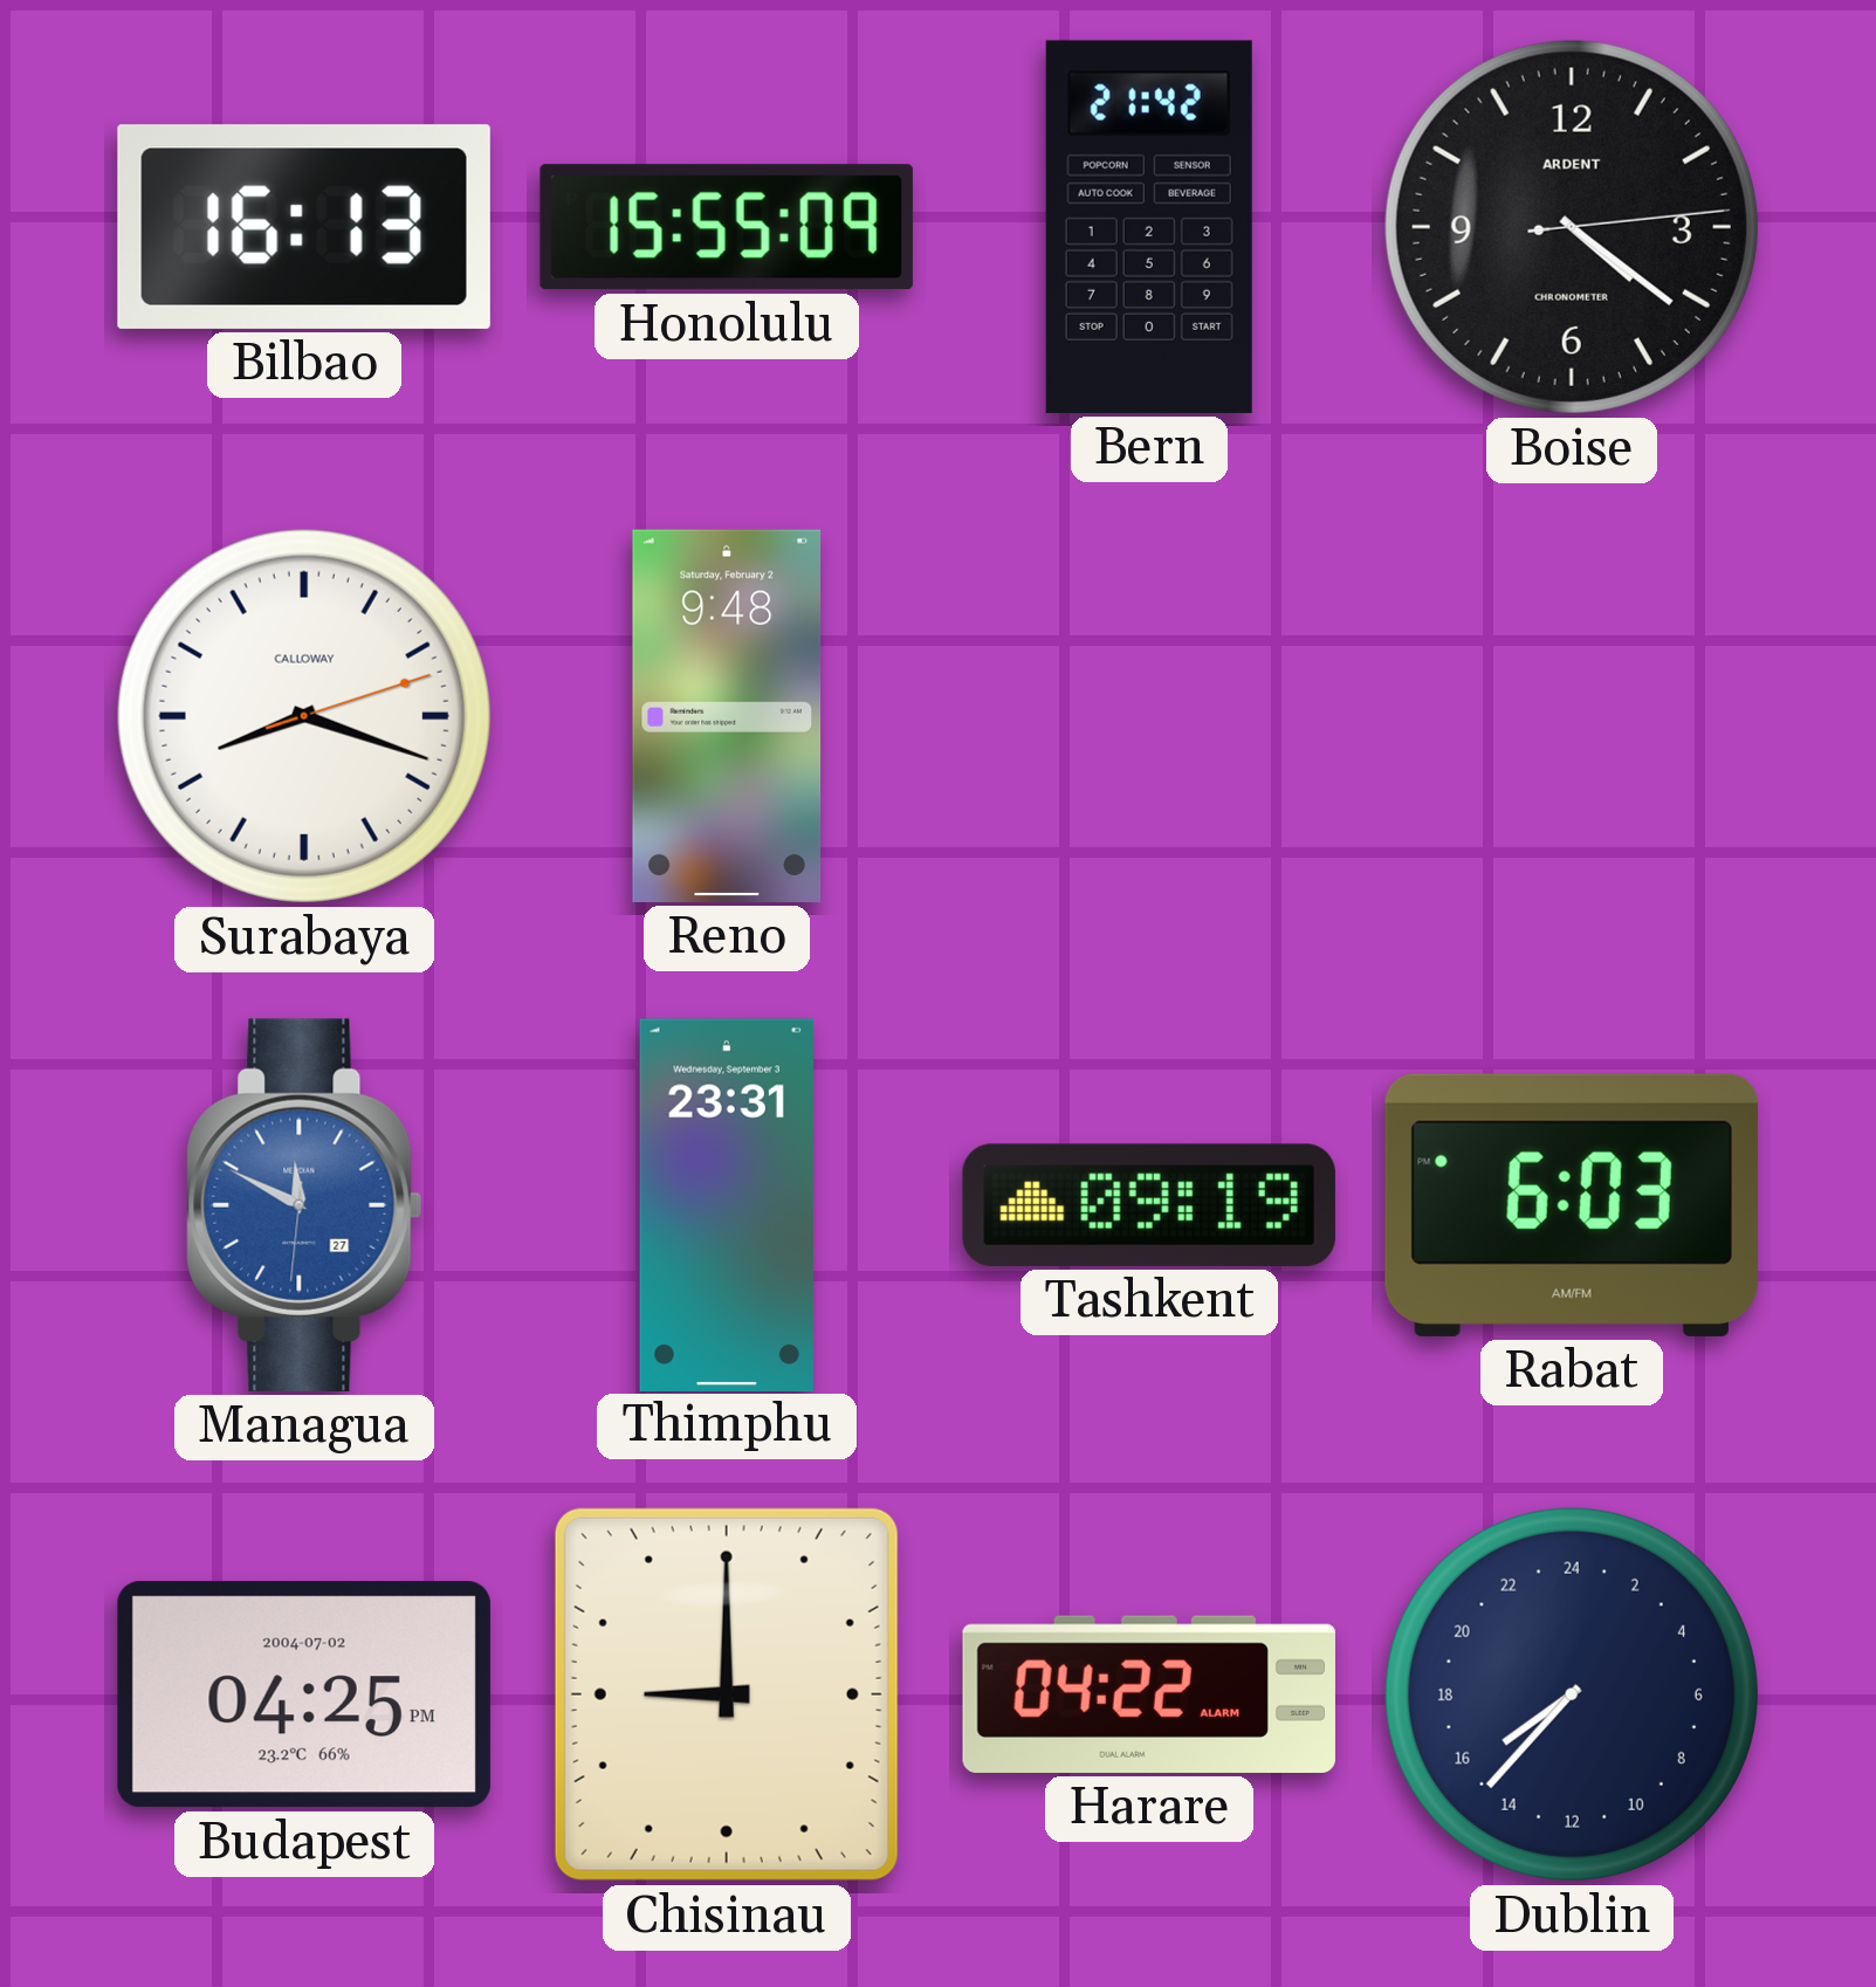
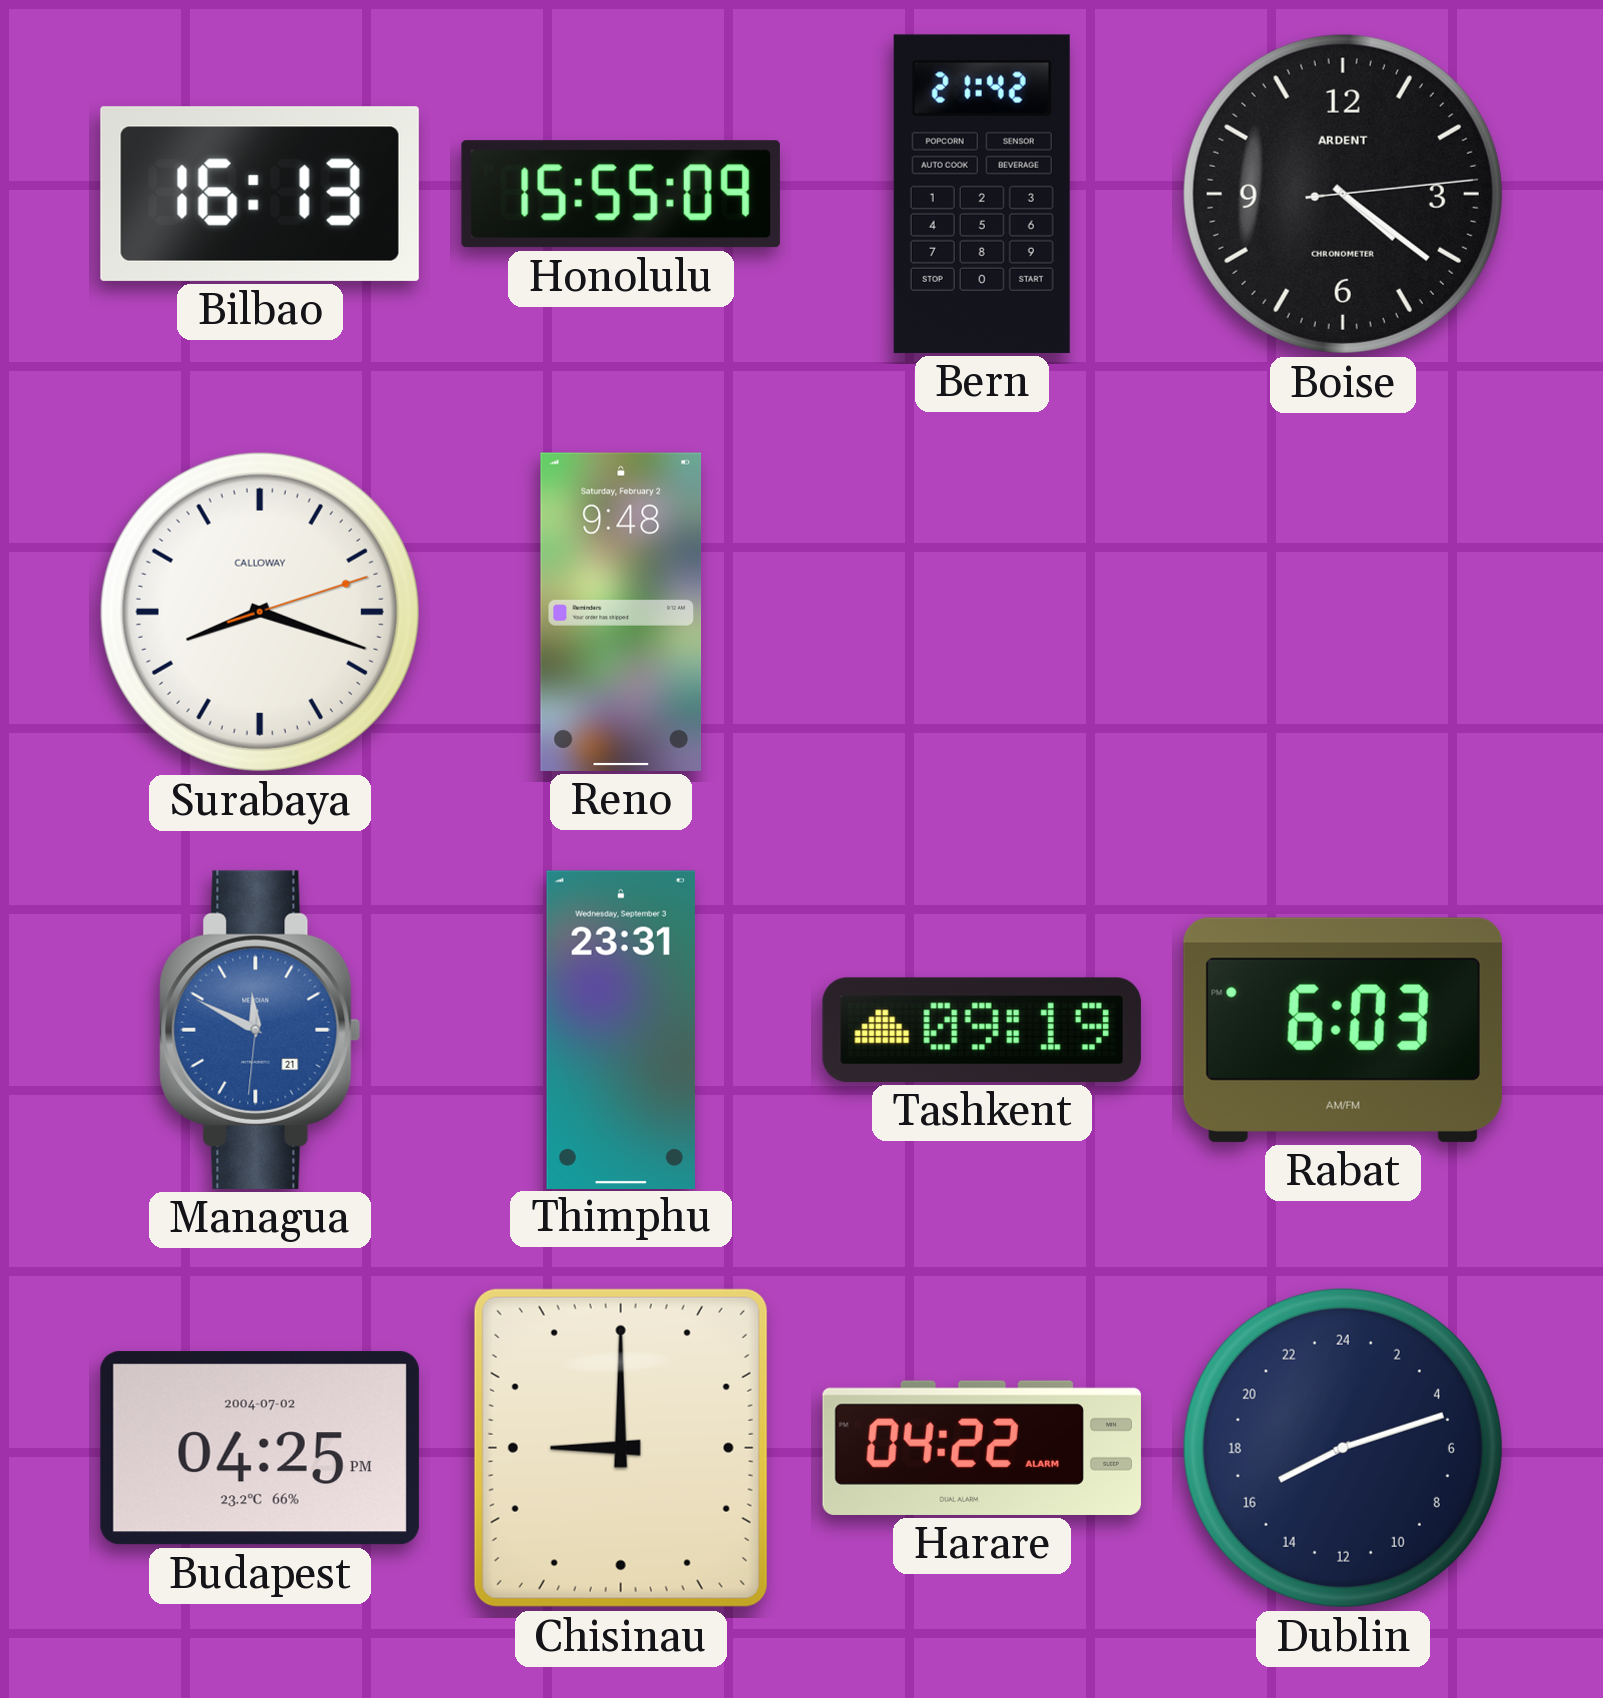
Managua date: 27 -> 21 (260, 1030)
Dublin: 15:37 -> 16:12 (1343, 1448)
